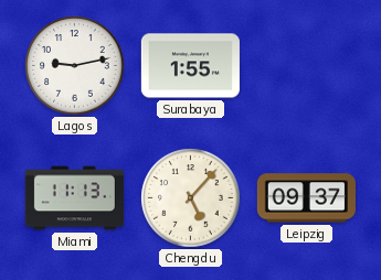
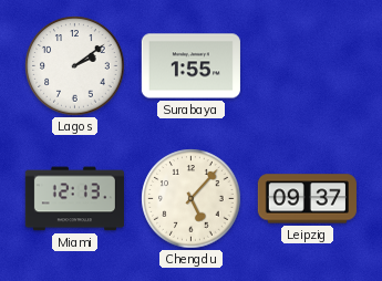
Lagos: 9:13 -> 2:09 (75, 66)
Miami: 11:13 -> 12:13 (74, 199)
